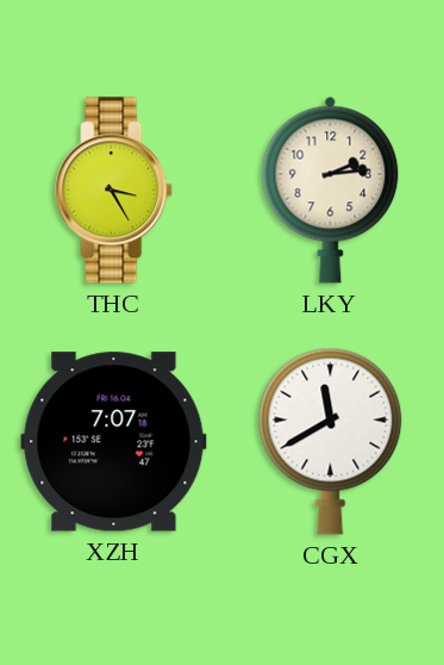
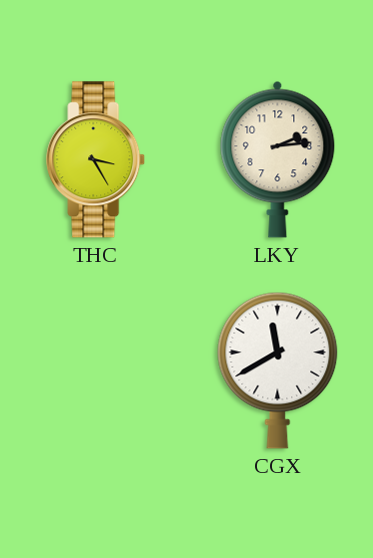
XZH: 7:07 -> none (114, 442)
